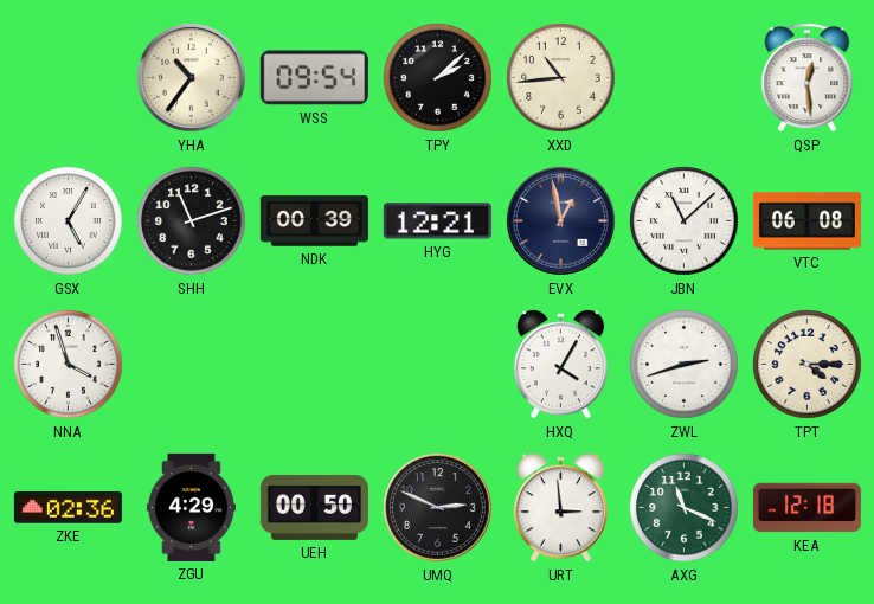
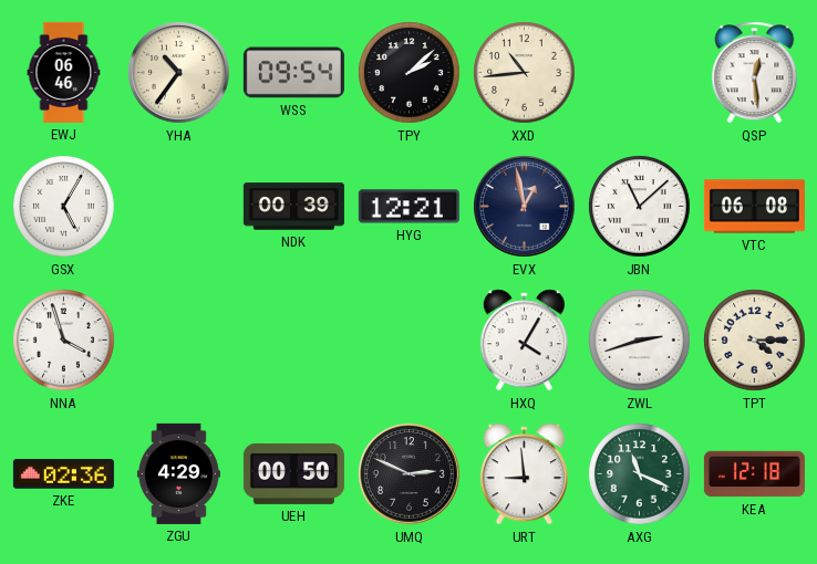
EWJ: none -> 06:46 (64, 72)
SHH: 11:12 -> none (192, 221)
URT: 2:59 -> 8:59 (524, 474)
